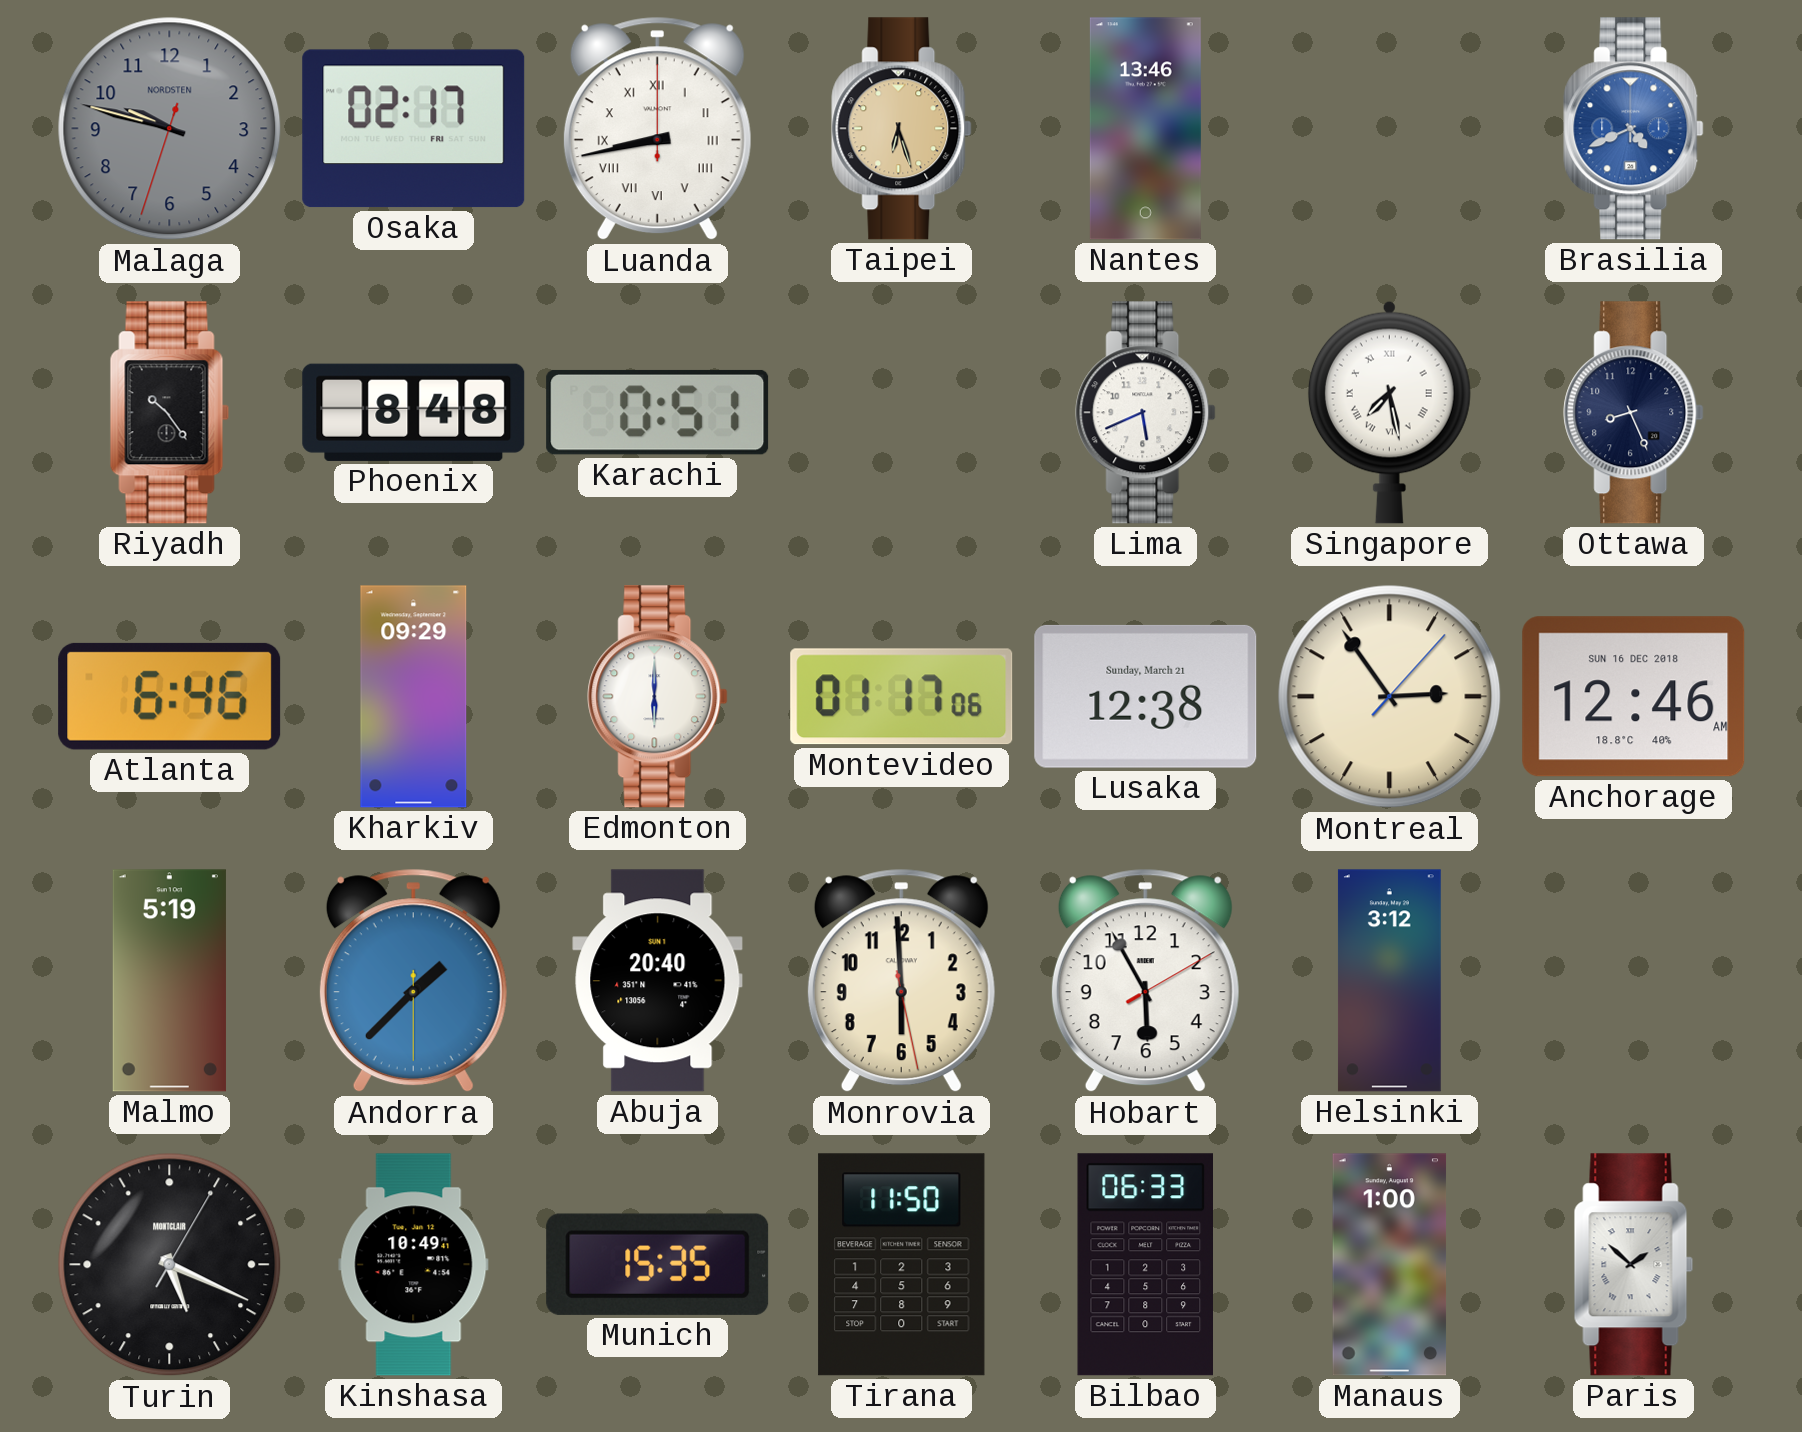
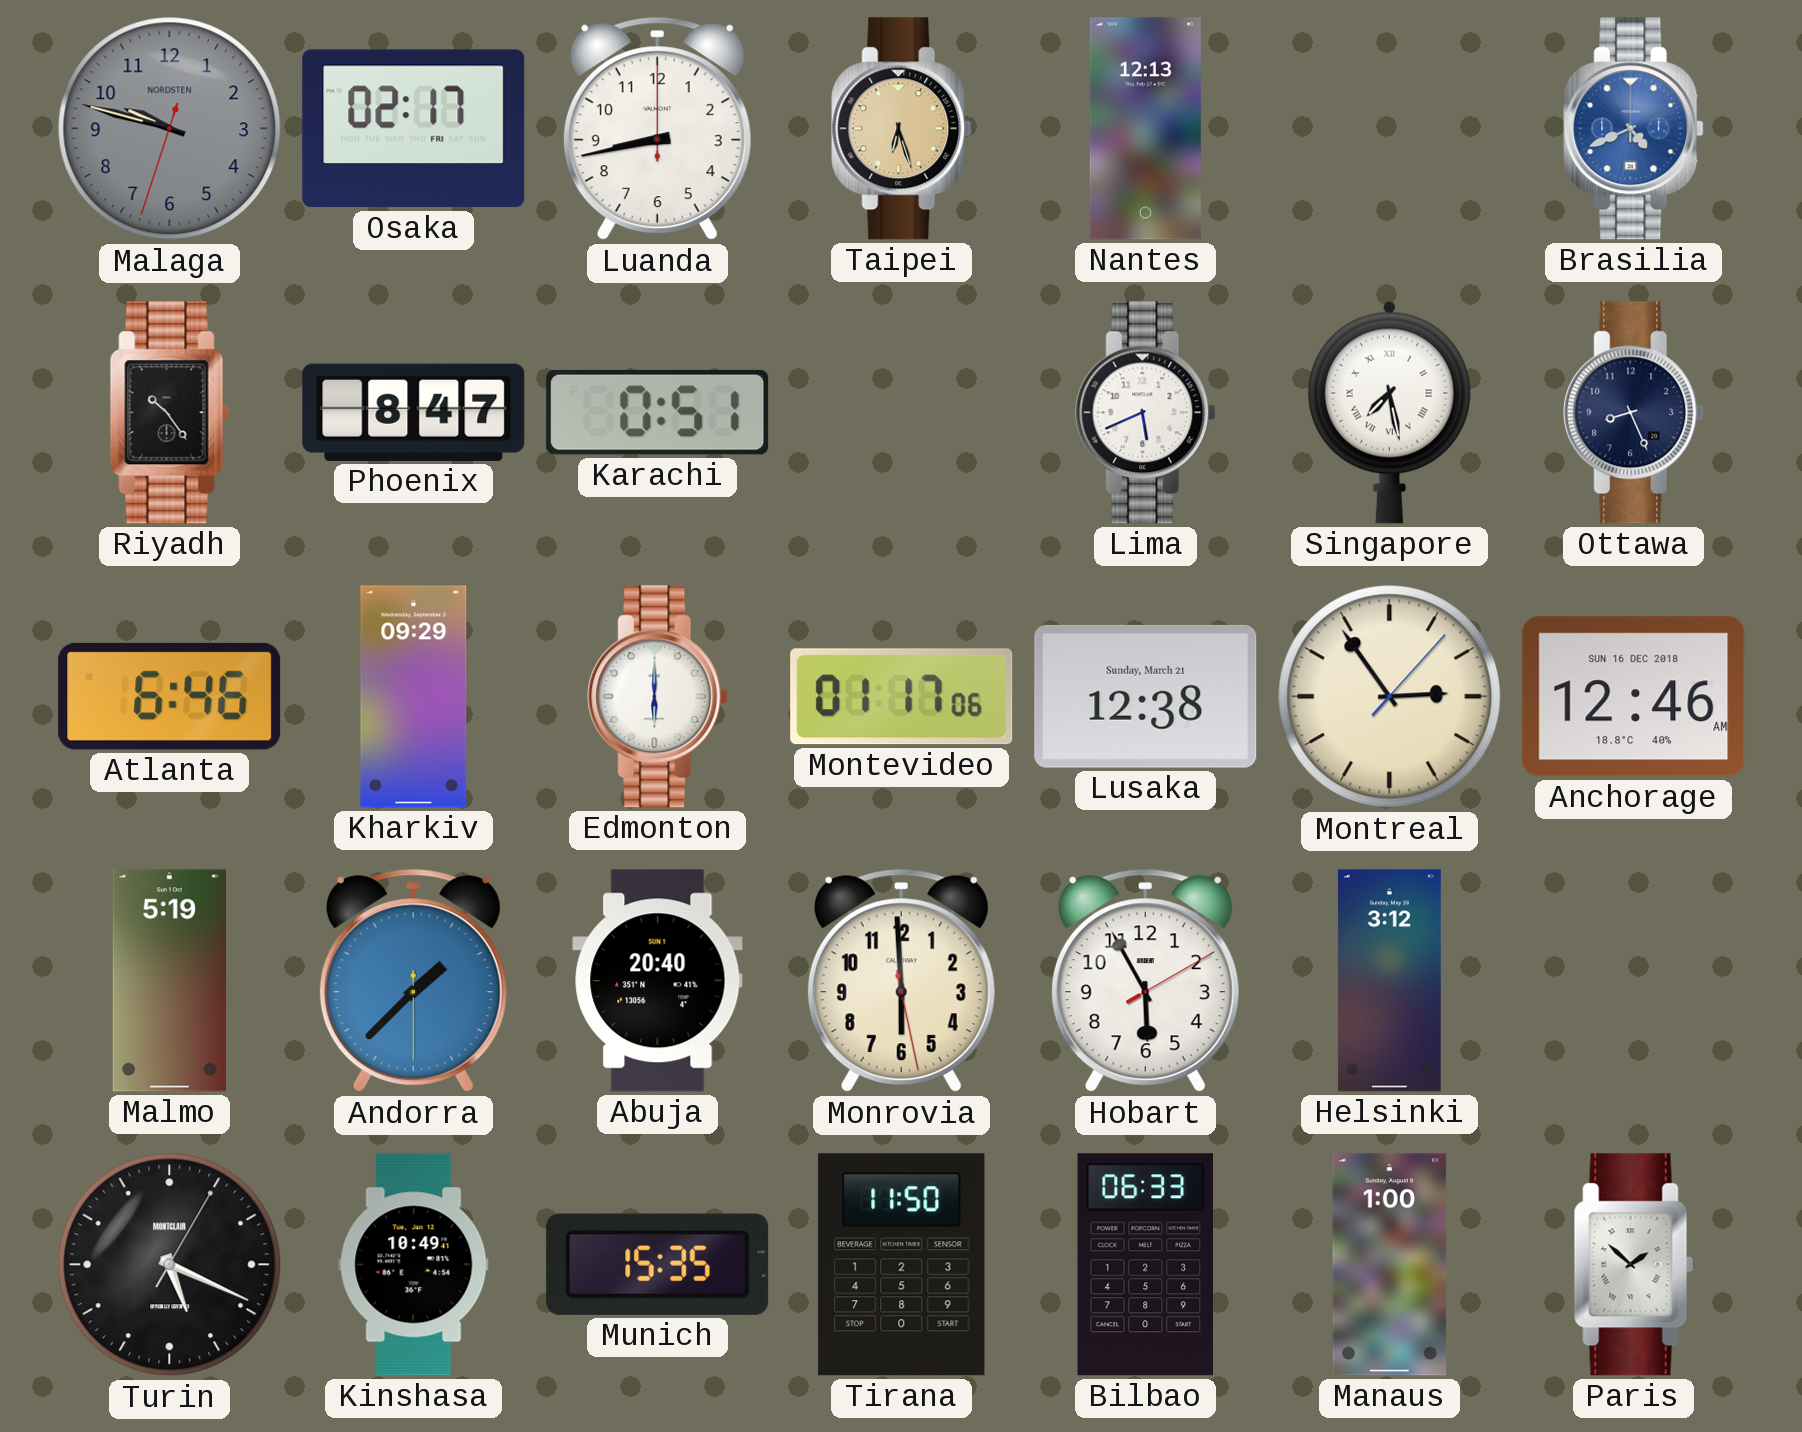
Luanda numerals: Roman -> Arabic (657, 129)
Nantes: 13:46 -> 12:13 (1145, 129)
Phoenix: 8:48 -> 8:47 (414, 412)
